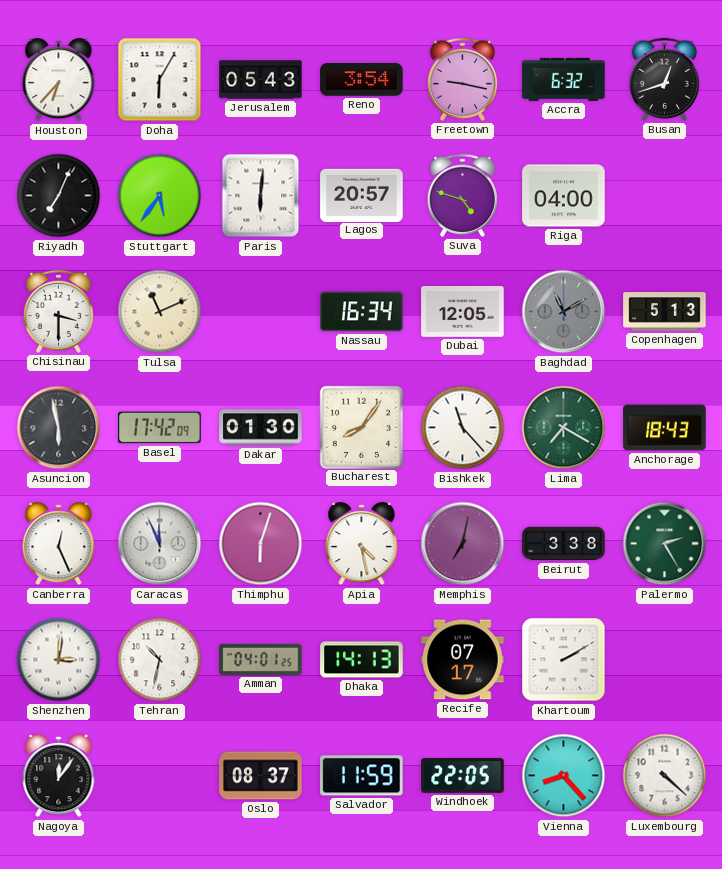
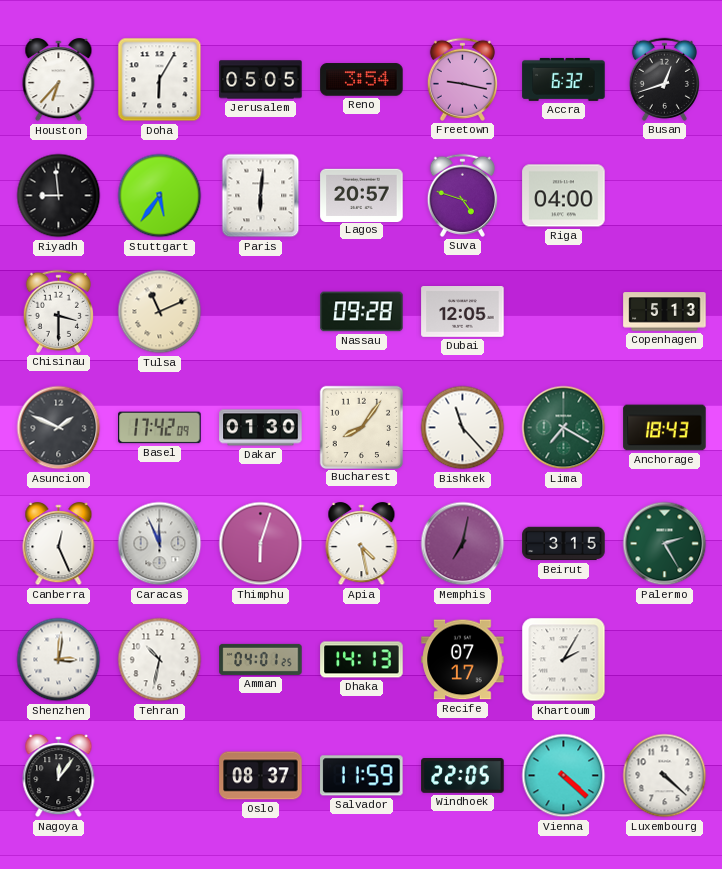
Jerusalem: 05:43 -> 05:05 (261, 80)
Riyadh: 7:04 -> 8:59 (59, 196)
Nassau: 16:34 -> 09:28 (362, 312)
Baghdad: 11:10 -> none (564, 312)
Asuncion: 5:58 -> 1:49 (59, 428)
Beirut: 3:38 -> 3:15 (564, 544)
Khartoum: 2:10 -> 2:05 (564, 660)
Vienna: 8:23 -> 4:22 (564, 776)
